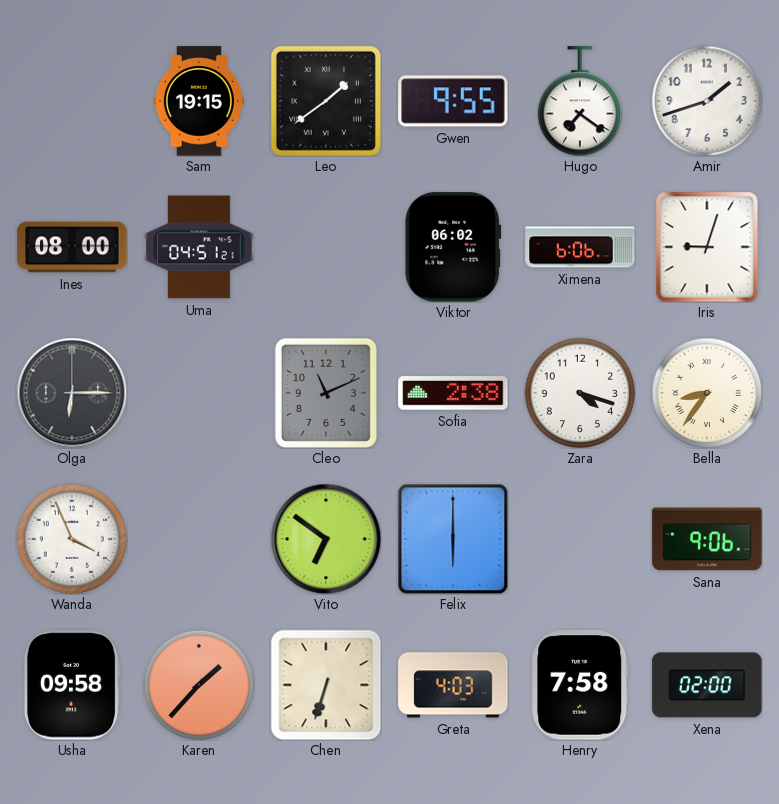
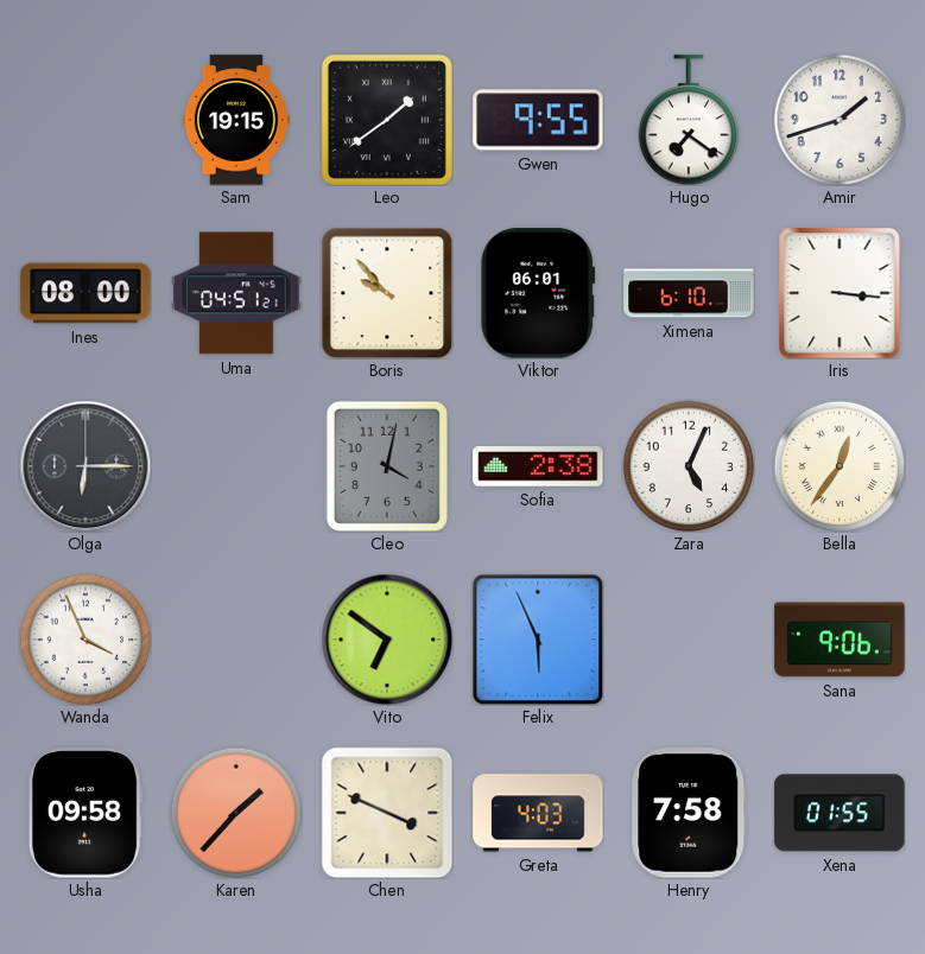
Boris: none -> 9:53 (387, 293)
Viktor: 06:02 -> 06:01 (538, 293)
Ximena: 6:06 -> 6:10 (689, 293)
Iris: 9:03 -> 3:16 (840, 293)
Cleo: 11:11 -> 4:02 (387, 466)
Zara: 4:18 -> 5:04 (689, 466)
Bella: 8:36 -> 12:36 (840, 466)
Felix: 6:00 -> 5:56 (538, 640)
Chen: 6:33 -> 3:49 (387, 813)
Xena: 02:00 -> 01:55 (840, 813)
